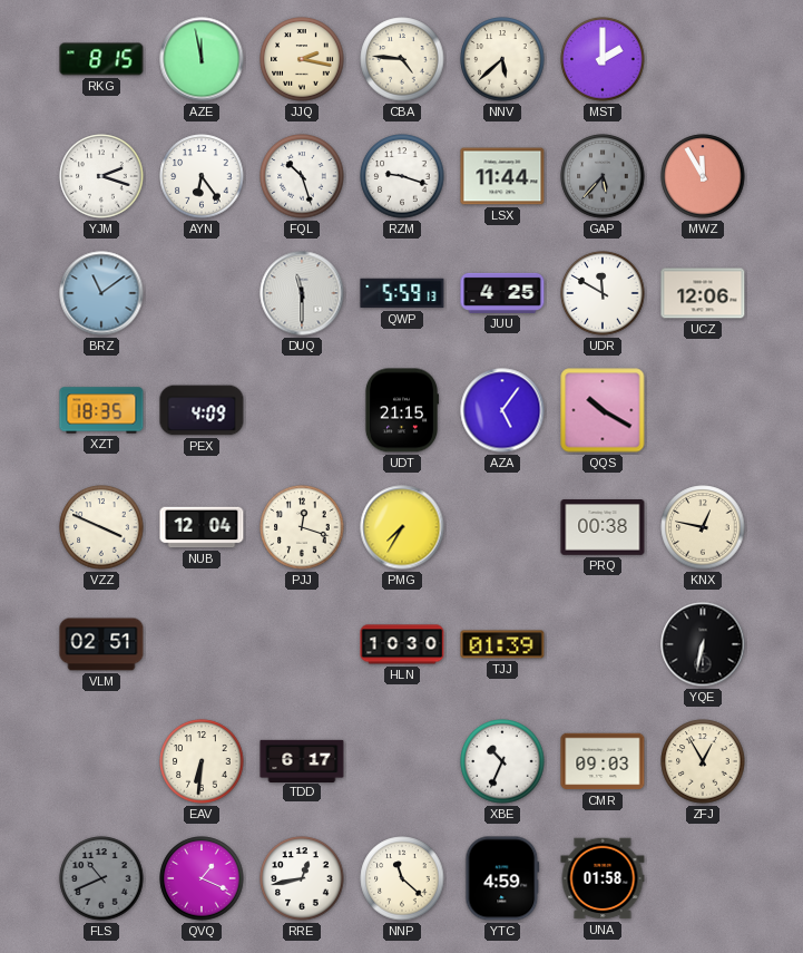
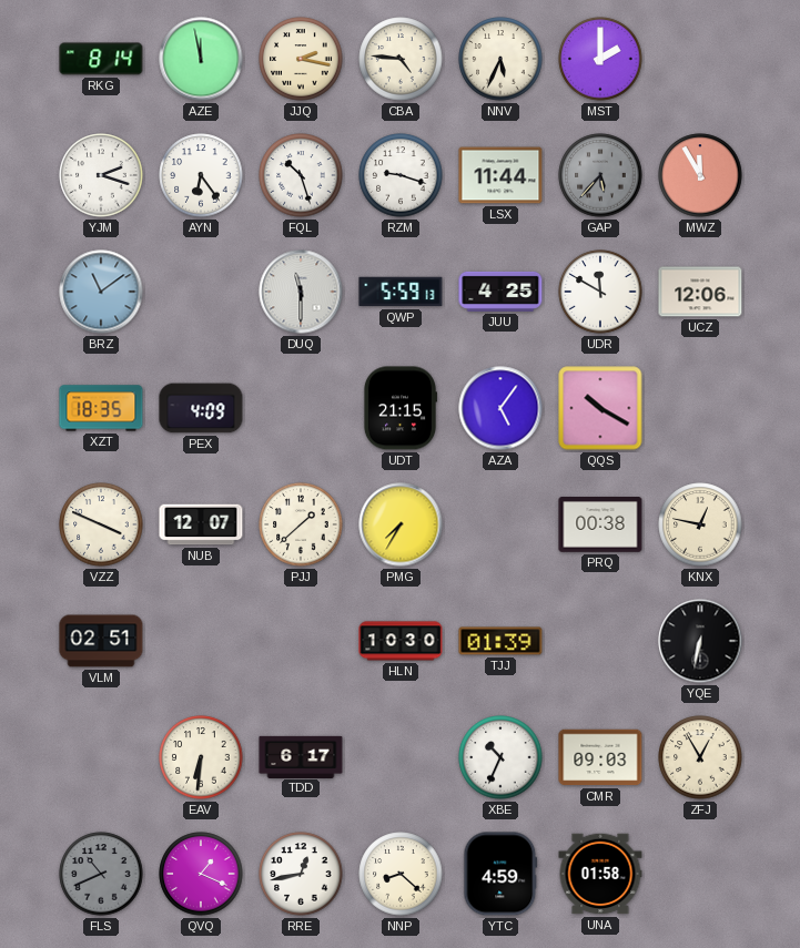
RKG: 8:15 -> 8:14 (101, 59)
NNV: 5:38 -> 5:34 (500, 59)
NUB: 12:04 -> 12:07 (201, 524)
PJJ: 12:18 -> 1:38 (301, 524)
NNP: 11:22 -> 8:22 (401, 874)
